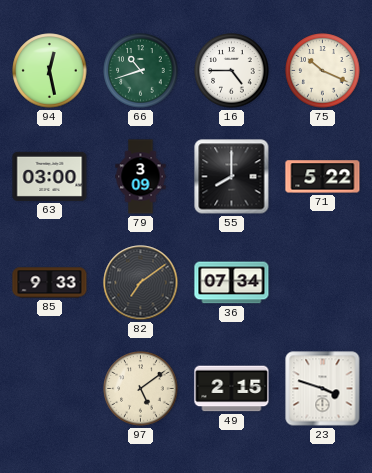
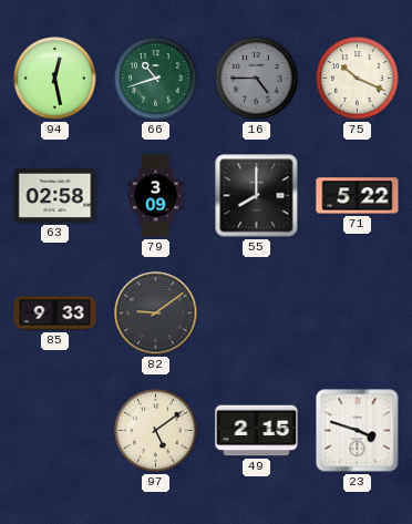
16 dial: white -> grey (257, 79)
63: 03:00 -> 02:58 (55, 195)
82: 7:09 -> 9:09 (156, 314)
36: 07:34 -> none (232, 283)
